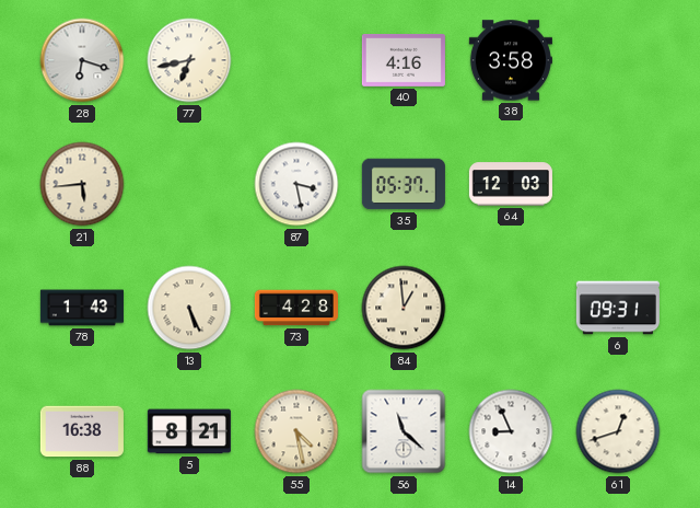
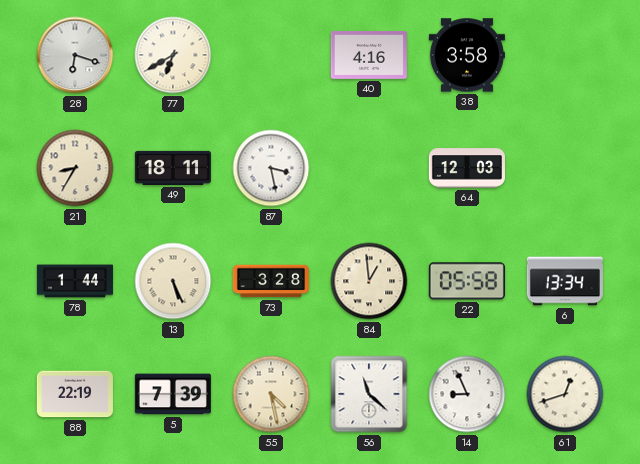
77: 6:43 -> 6:40 (173, 55)
21: 5:44 -> 8:35 (75, 168)
49: none -> 18:11 (173, 168)
35: 05:37 -> none (404, 184)
78: 1:43 -> 1:44 (75, 281)
73: 4:28 -> 3:28 (271, 281)
22: none -> 05:58 (467, 281)
6: 09:31 -> 13:34 (565, 281)
88: 16:38 -> 22:19 (75, 394)
5: 8:21 -> 7:39 (173, 394)
